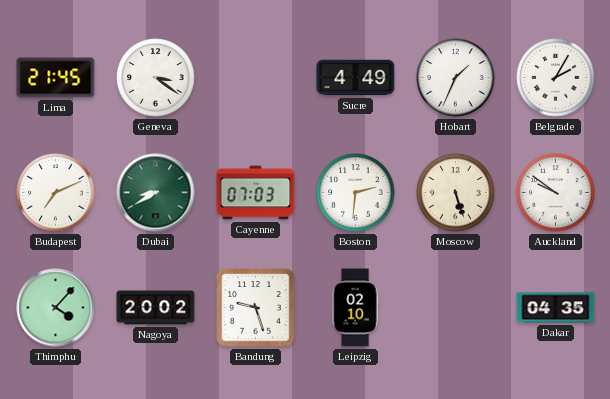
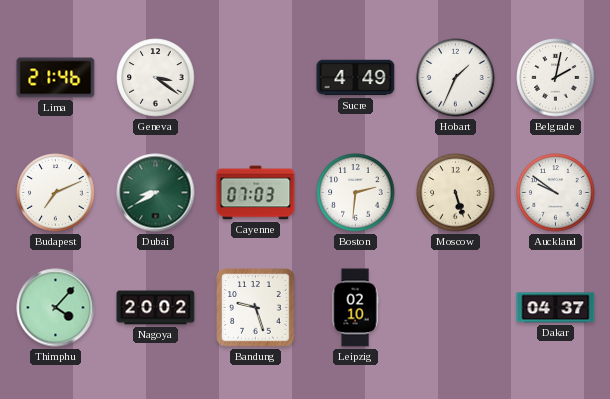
Lima: 21:45 -> 21:46 (56, 78)
Belgrade: 2:05 -> 2:02 (556, 78)
Dakar: 04:35 -> 04:37 (556, 308)
